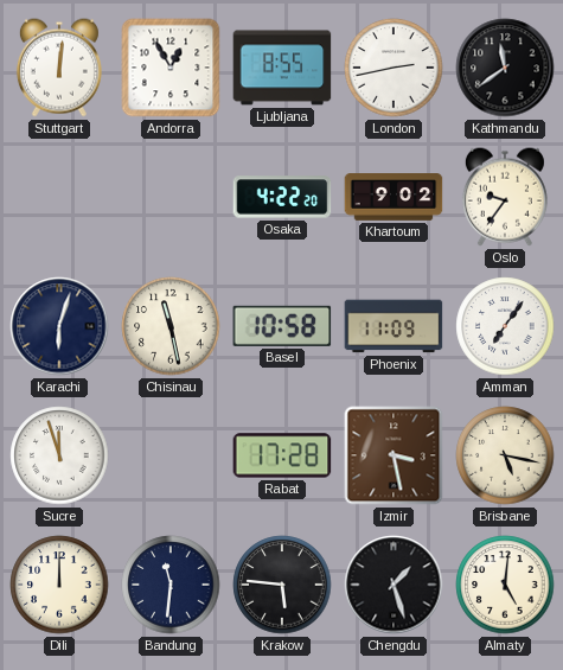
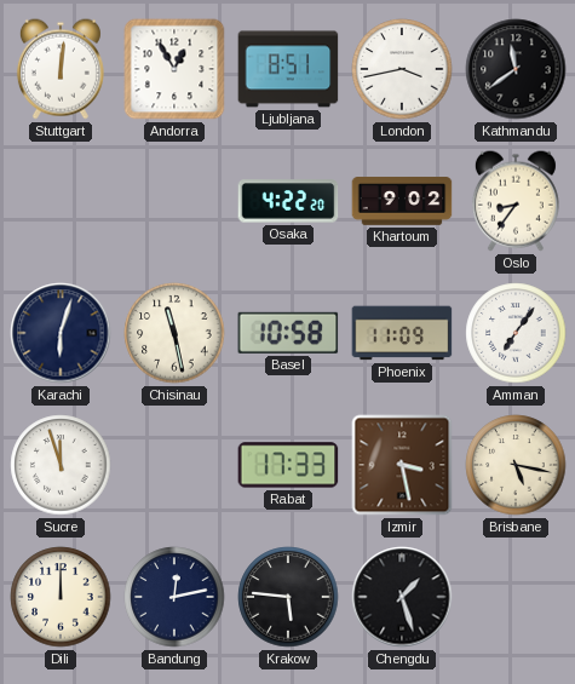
Ljubljana: 8:55 -> 8:51 (288, 69)
London: 2:43 -> 3:43 (402, 69)
Oslo: 9:36 -> 8:36 (516, 201)
Rabat: 17:28 -> 17:33 (288, 465)
Bandung: 11:31 -> 12:13 (174, 597)
Almaty: 5:01 -> none (505, 585)
